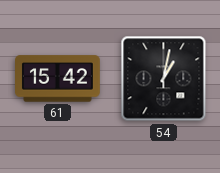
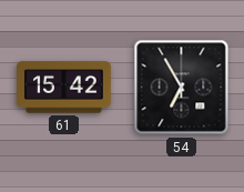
54: 1:02 -> 6:55 (182, 88)
